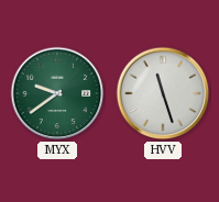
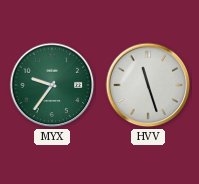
MYX: 9:39 -> 9:36 (52, 85)
